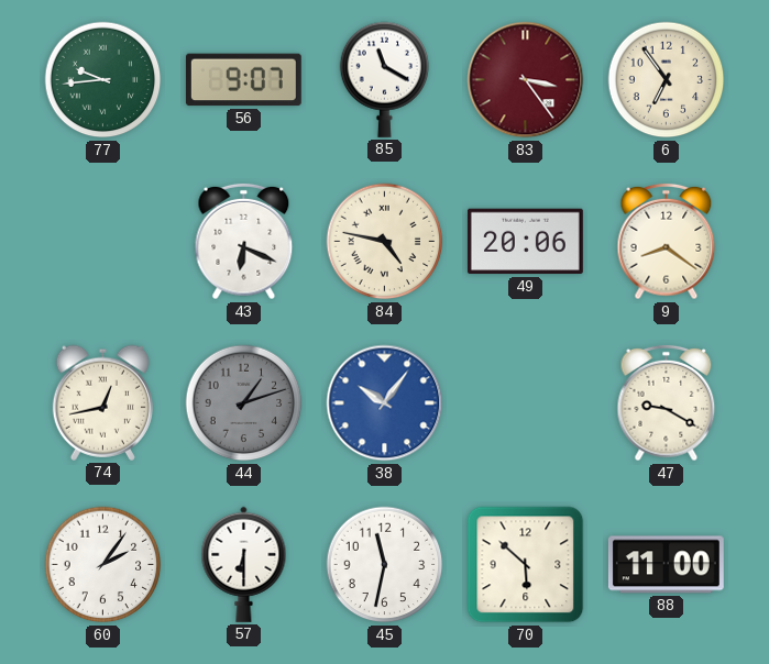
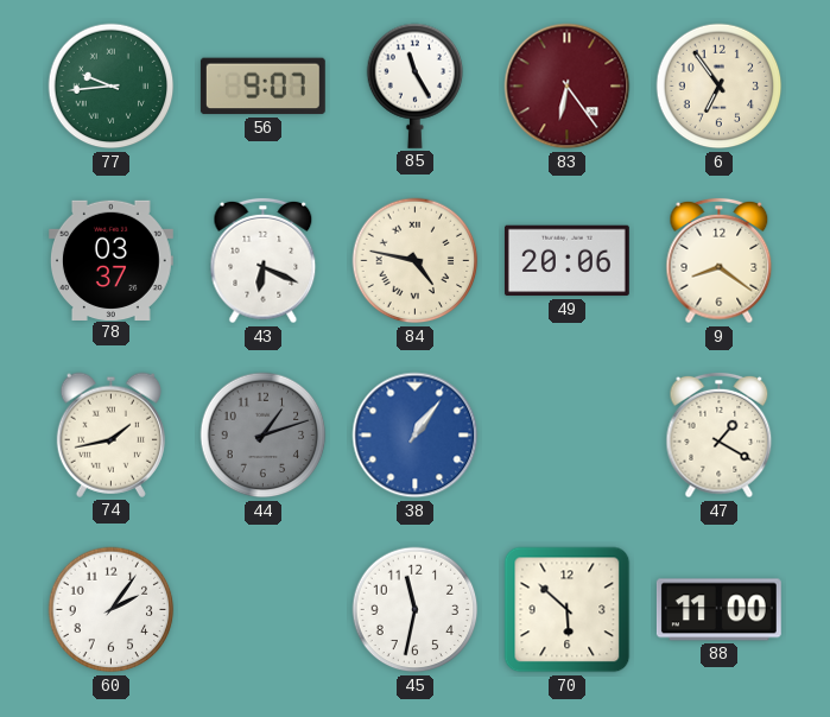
85: 11:20 -> 11:25 (416, 85)
83: 3:24 -> 6:24 (568, 87)
78: none -> 03:37 (110, 260)
74: 12:43 -> 1:43 (110, 434)
38: 10:06 -> 1:06 (416, 436)
47: 9:20 -> 1:20 (720, 436)
57: 6:30 -> none (244, 564)
